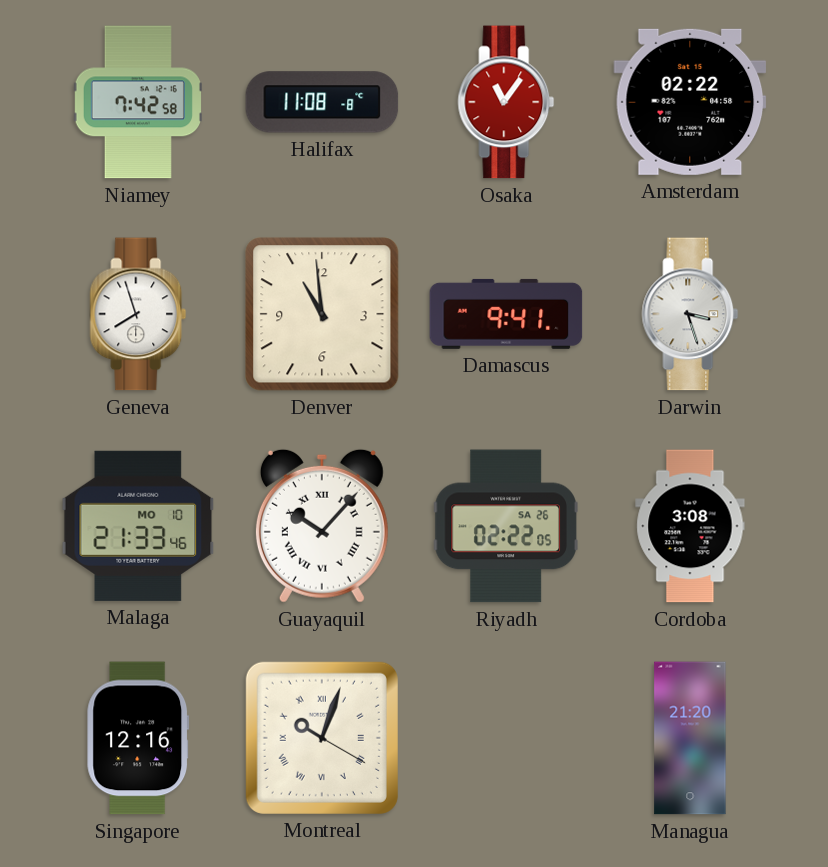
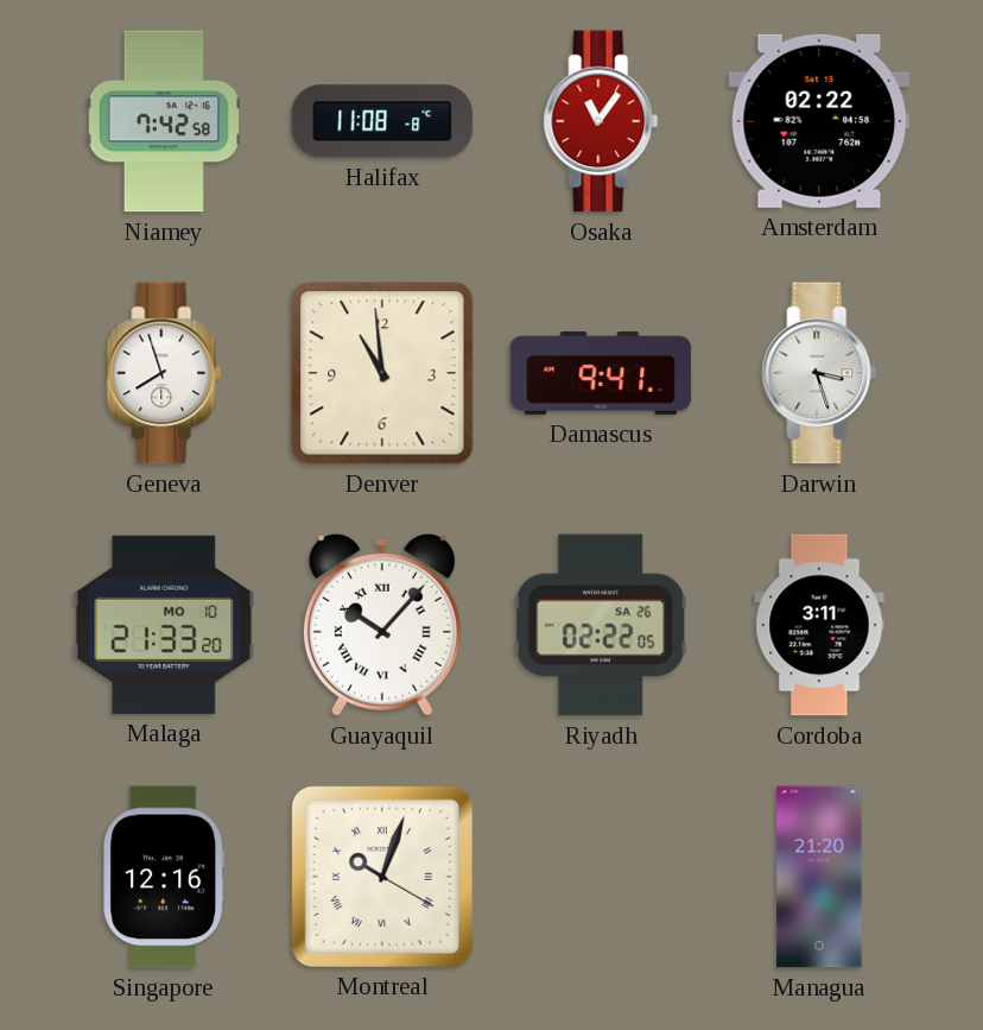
Malaga: 21:33:46 -> 21:33:20 (164, 625)
Cordoba: 3:08 -> 3:11 (819, 625)
